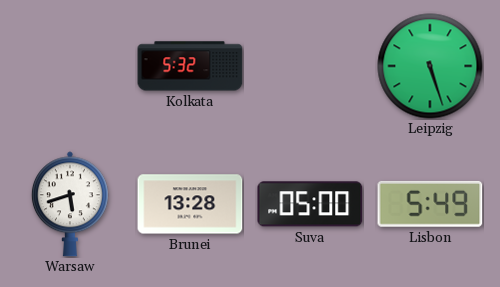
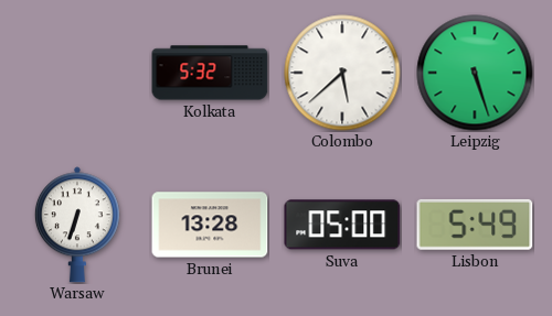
Colombo: none -> 5:38 (342, 73)
Warsaw: 5:42 -> 6:33 (77, 225)
